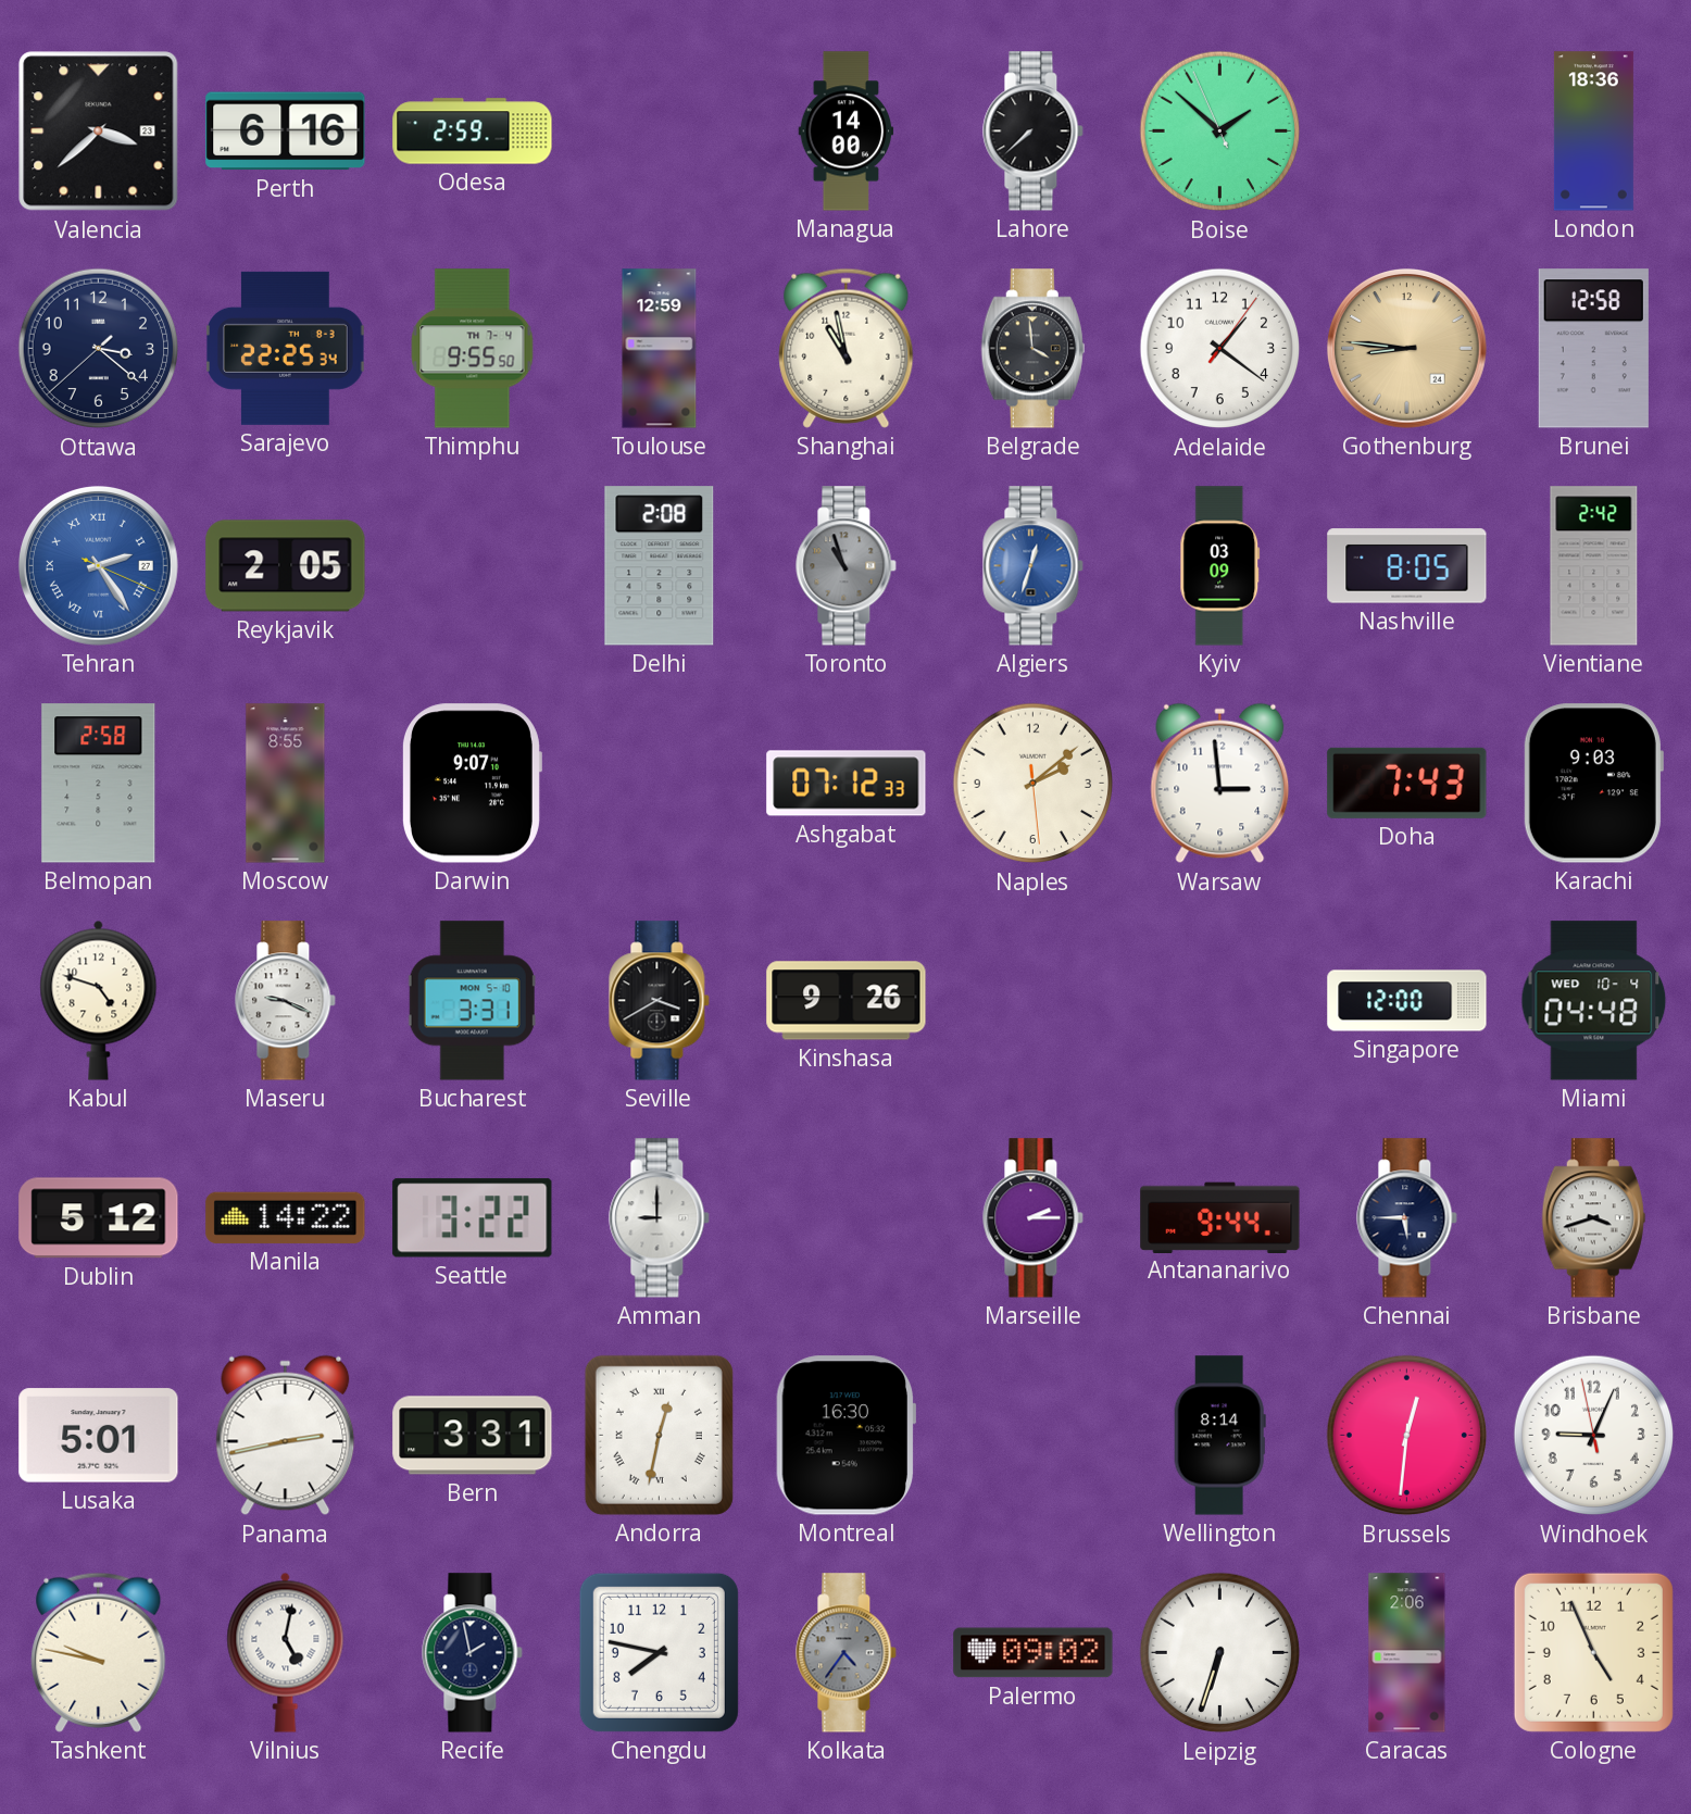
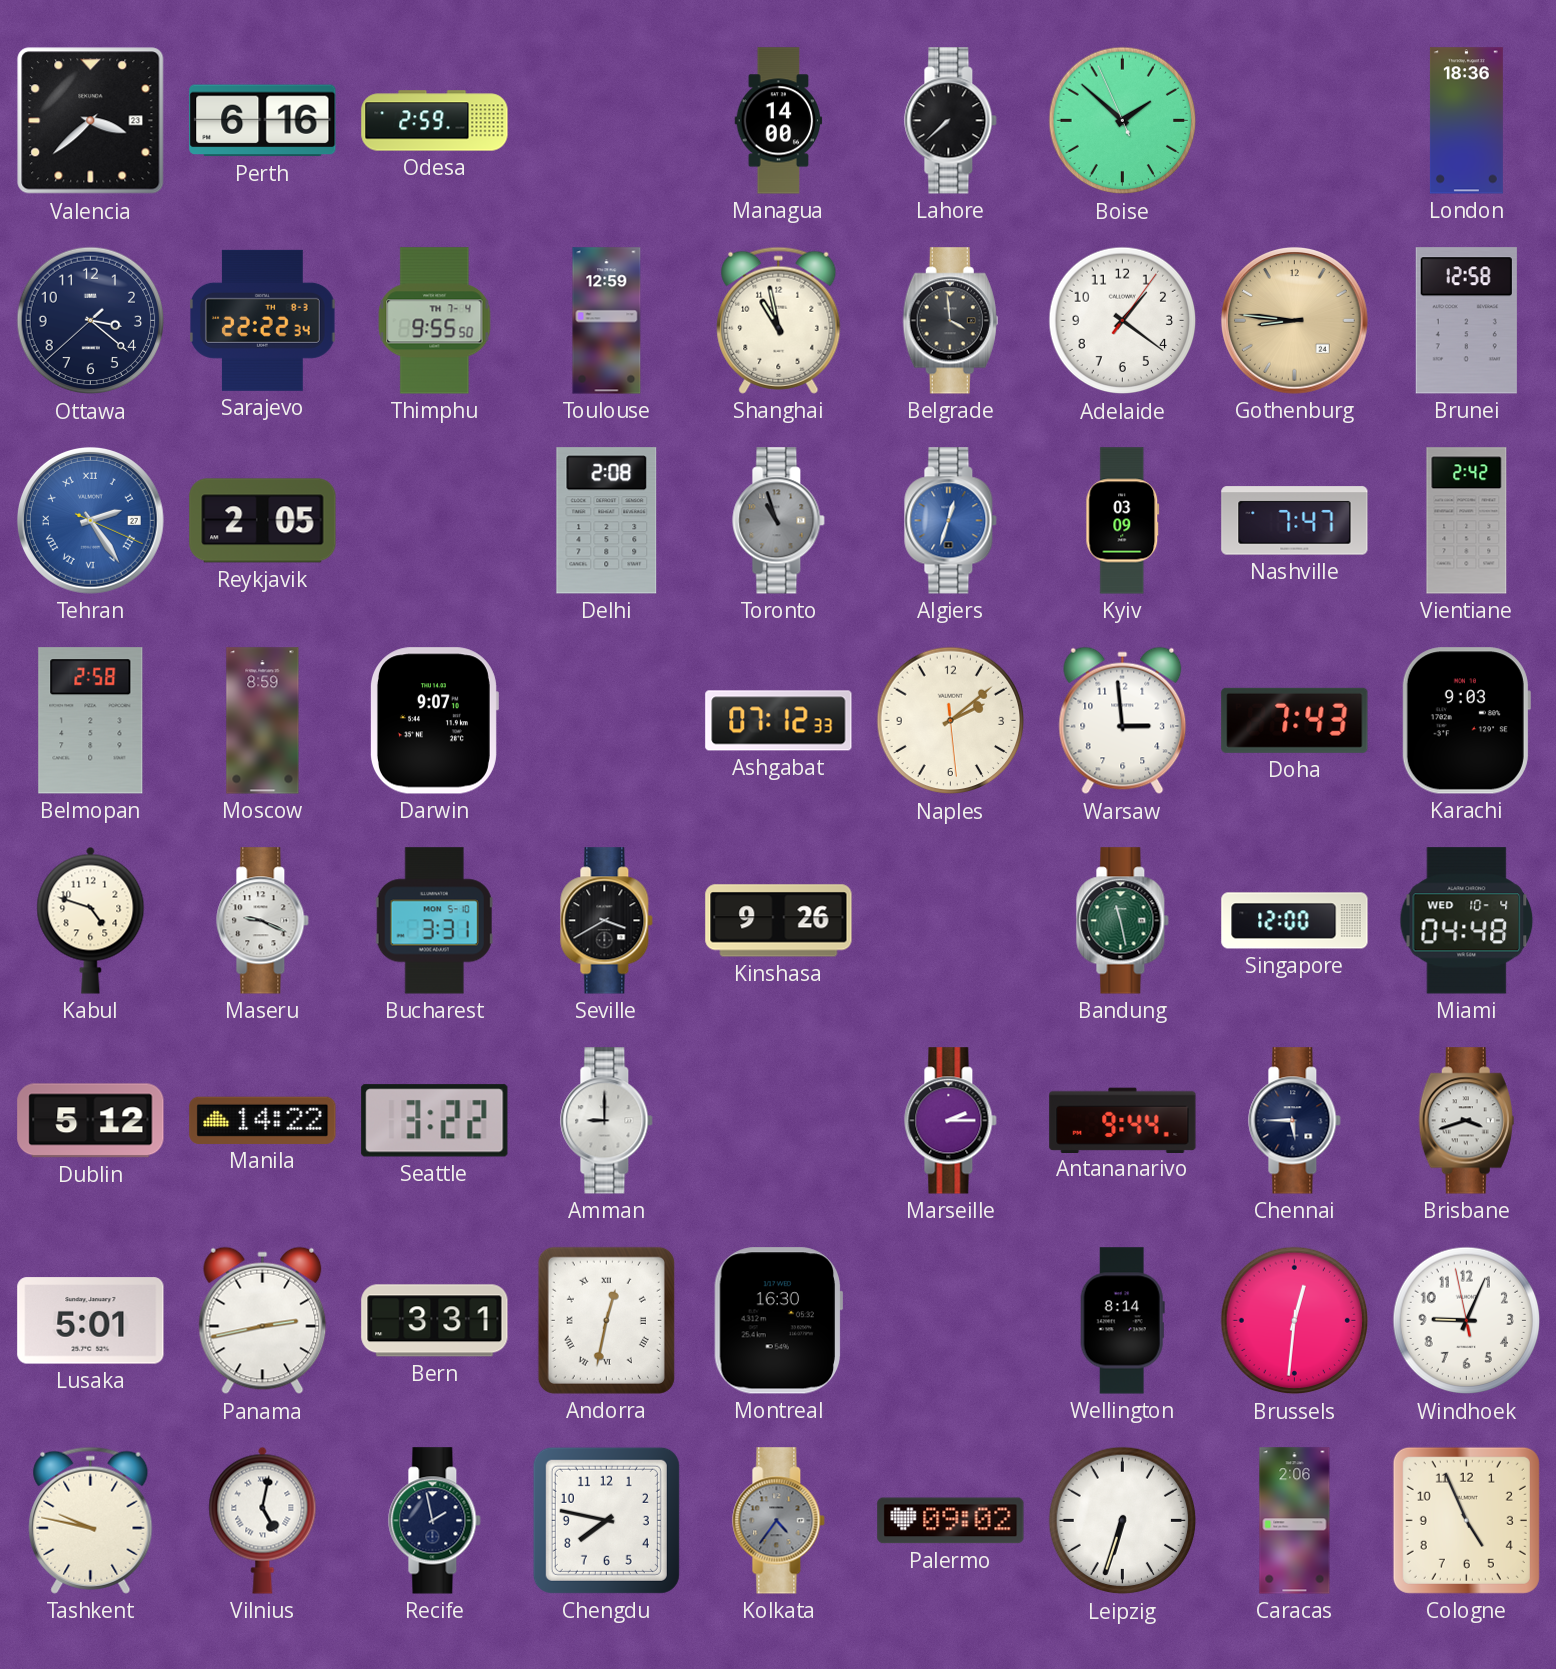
Sarajevo: 22:25 -> 22:22 (263, 320)
Nashville: 8:05 -> 7:47 (1295, 521)
Moscow: 8:55 -> 8:59 (263, 721)
Bandung: none -> 11:28 (1123, 921)
